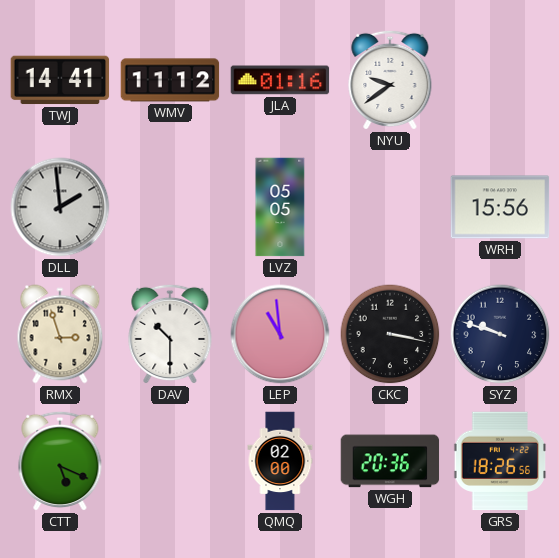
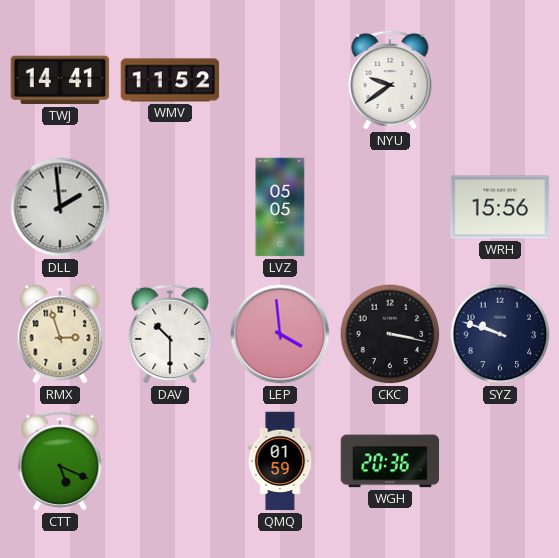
WMV: 11:12 -> 11:52 (170, 80)
JLA: 01:16 -> none (280, 80)
LEP: 10:59 -> 3:59 (280, 334)
QMQ: 02:00 -> 01:59 (280, 461)
GRS: 18:26 -> none (500, 461)
